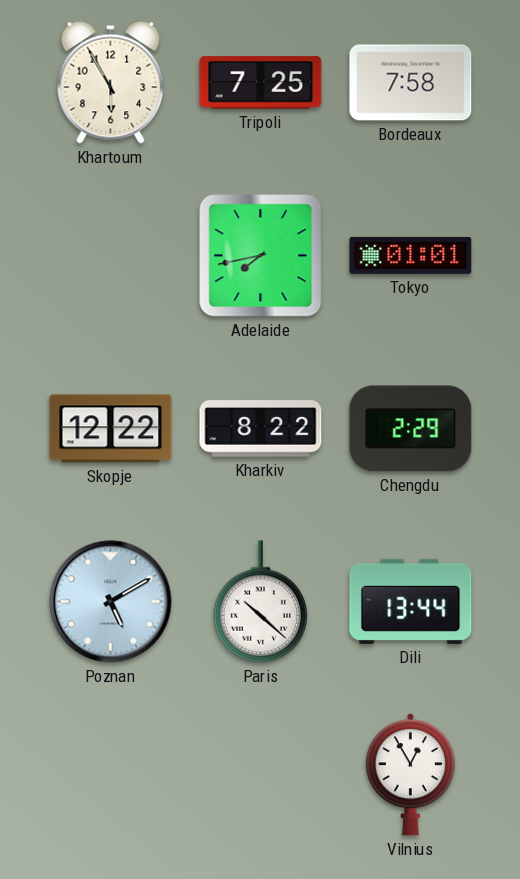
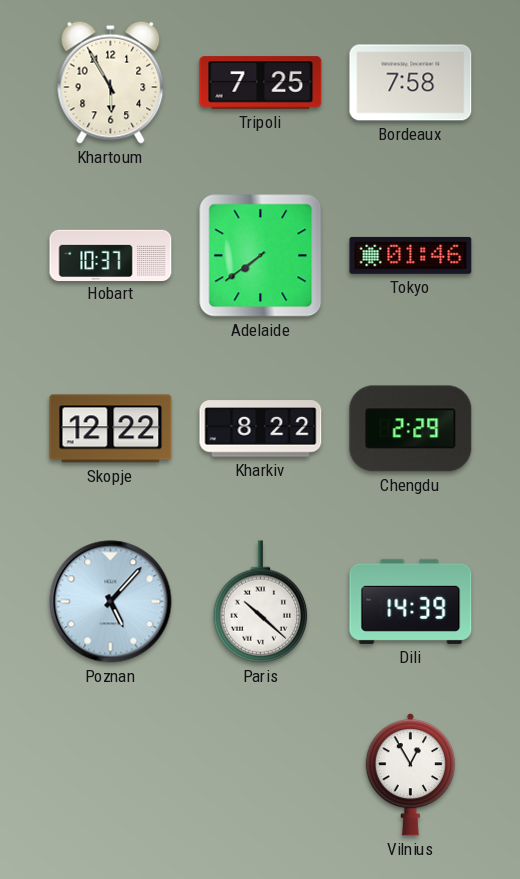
Hobart: none -> 10:37 (111, 255)
Adelaide: 7:43 -> 7:39 (261, 256)
Tokyo: 01:01 -> 01:46 (411, 255)
Poznan: 5:10 -> 5:07 (111, 602)
Dili: 13:44 -> 14:39 (411, 601)
